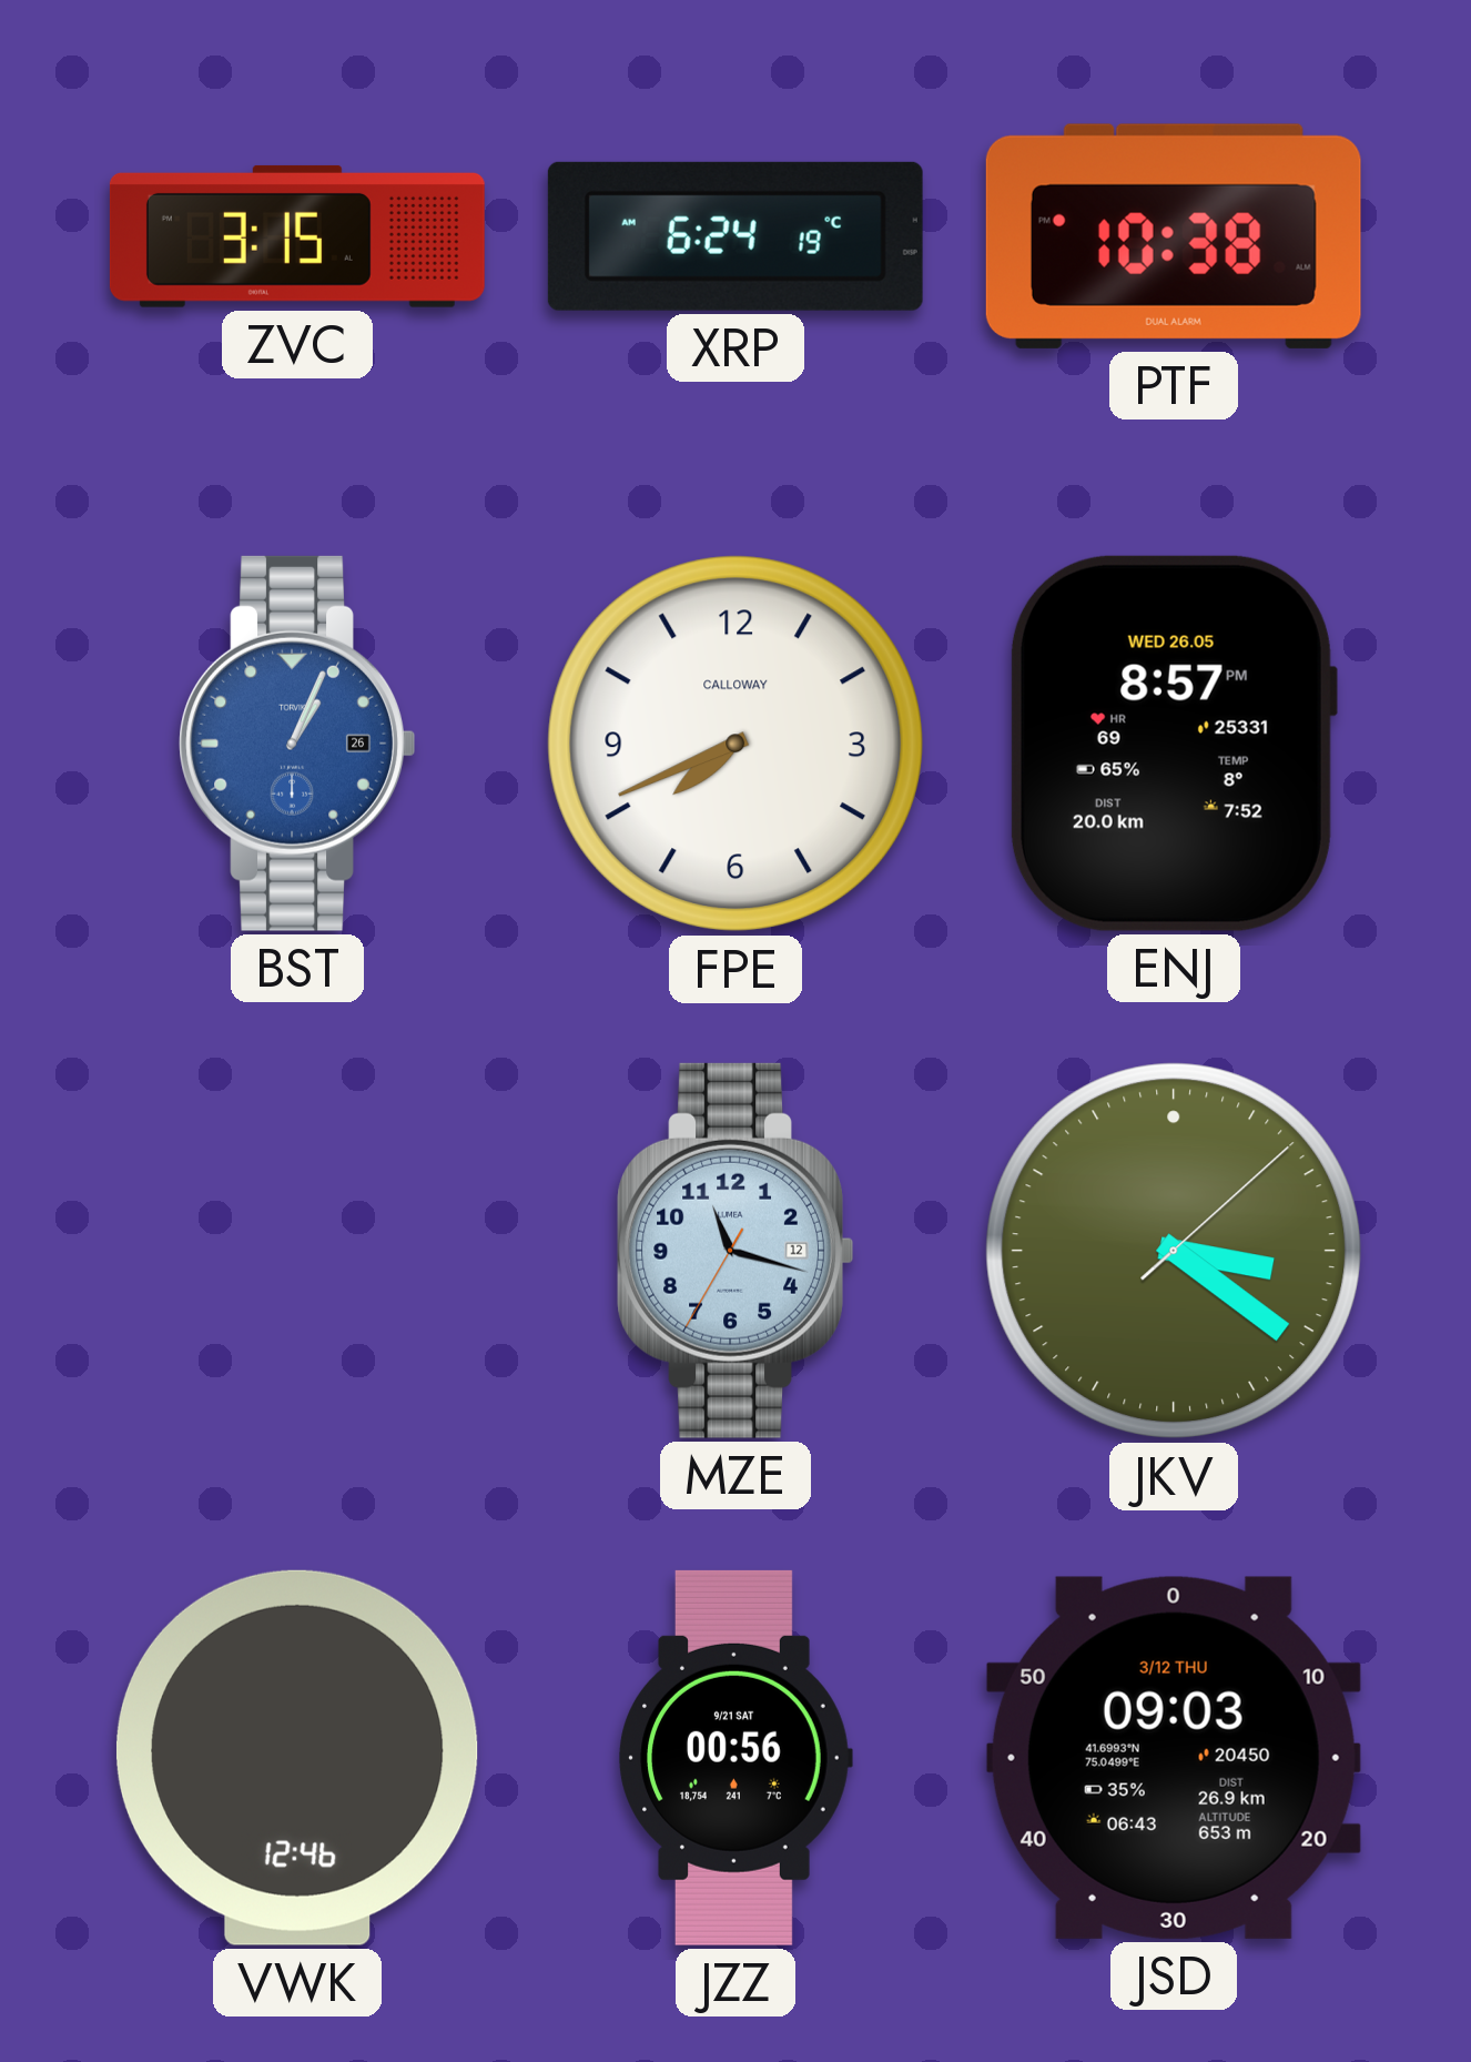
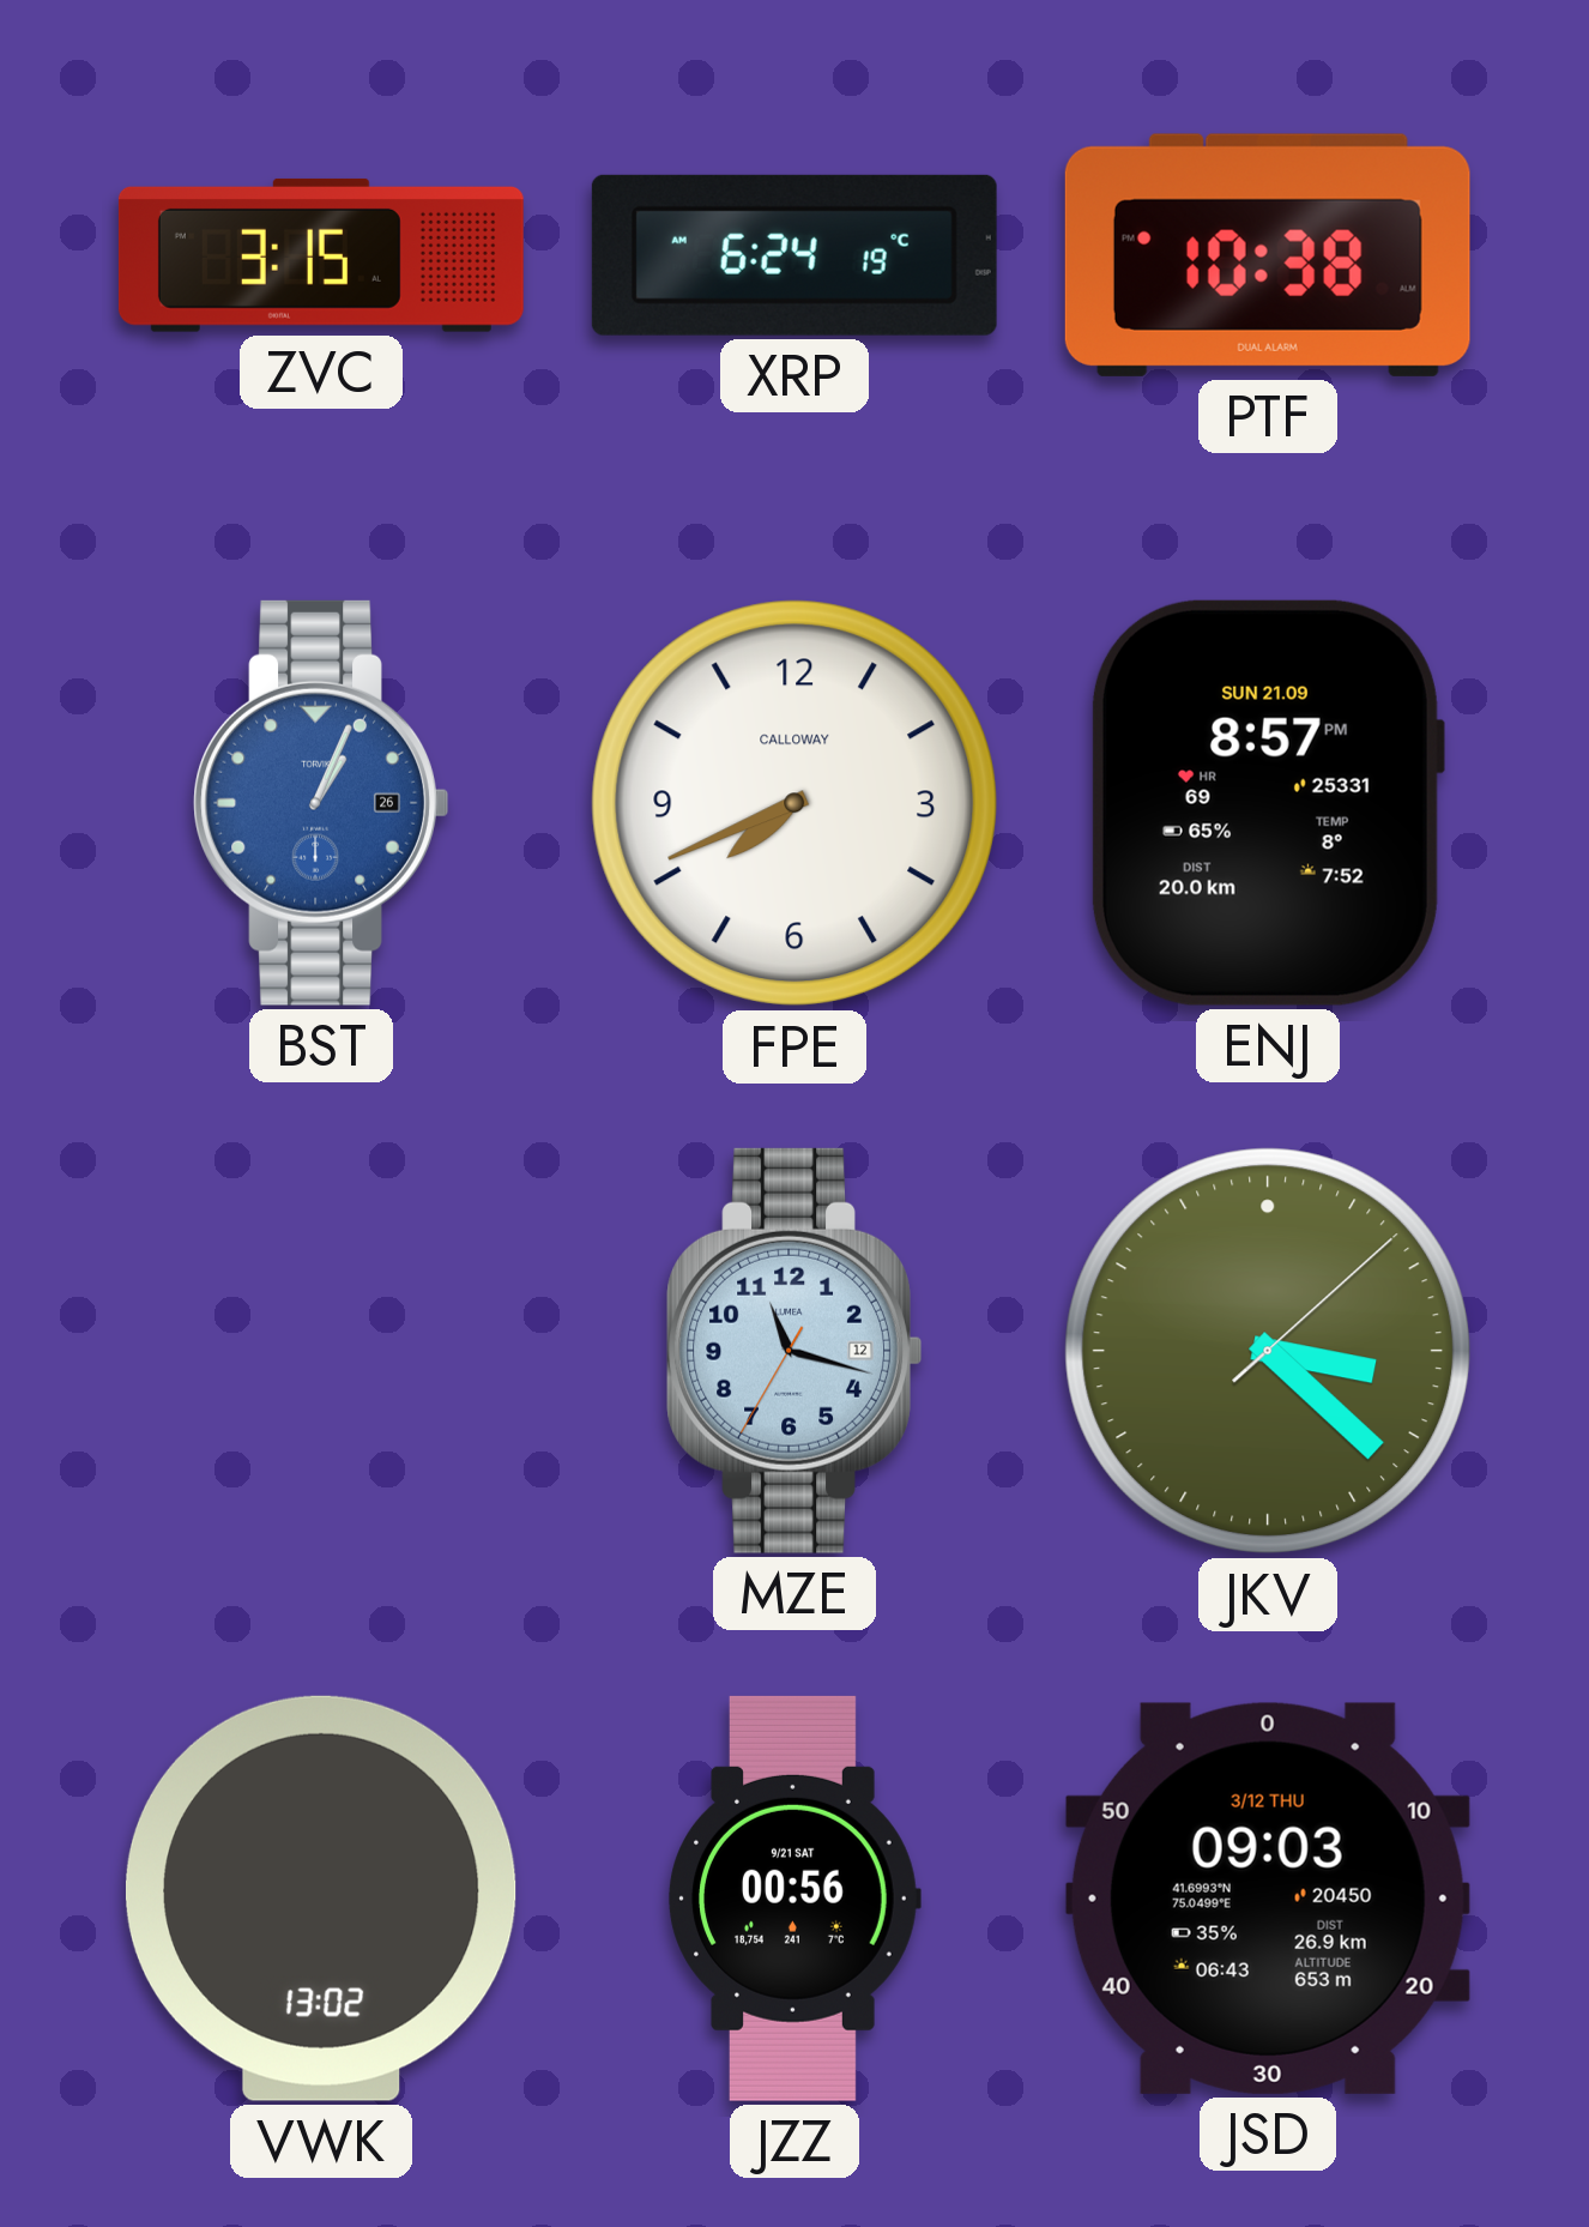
ENJ date: WED 26.05 -> SUN 21.09 (1267, 803)
JKV: 3:21 -> 3:22 (1268, 1351)
VWK: 12:46 -> 13:02 (321, 1899)
